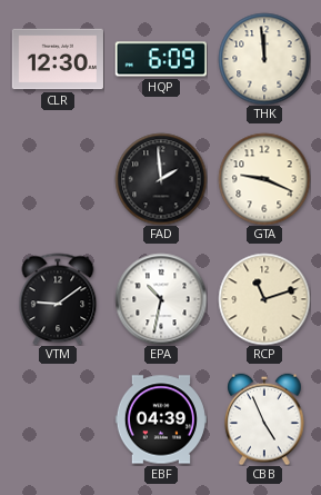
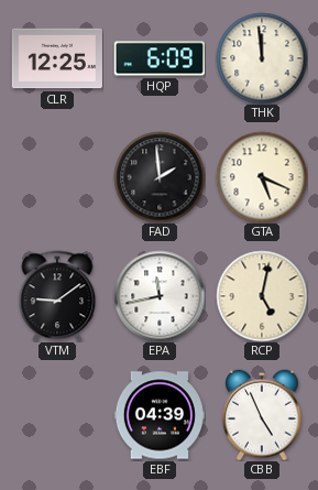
CLR: 12:30 -> 12:25 (57, 58)
GTA: 9:19 -> 5:19 (262, 177)
EPA: 10:32 -> 11:43 (160, 296)
RCP: 11:12 -> 5:02 (262, 296)
